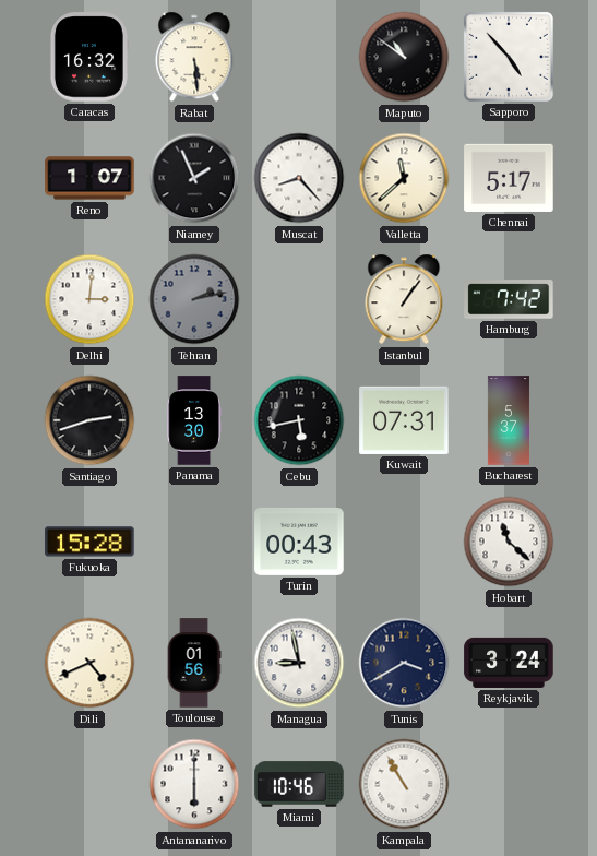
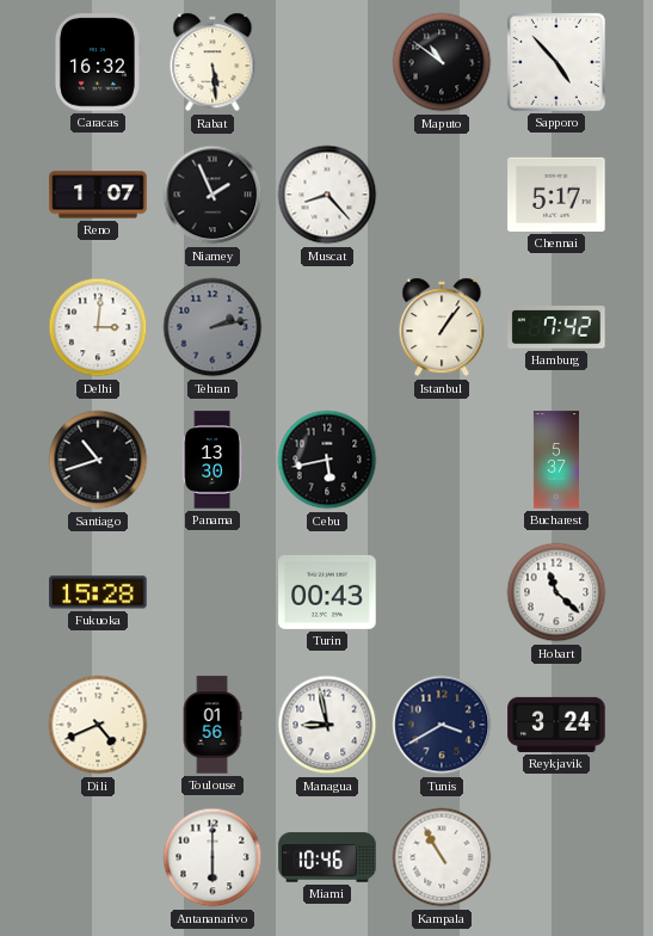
Valletta: 11:38 -> none (404, 178)
Santiago: 2:42 -> 10:42 (98, 460)
Kuwait: 07:31 -> none (404, 420)
